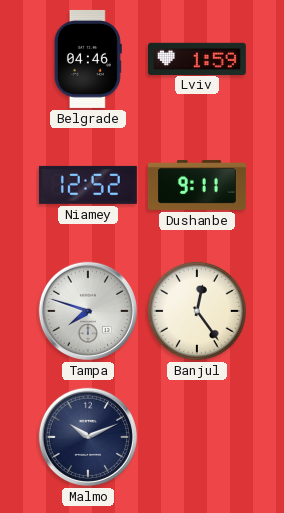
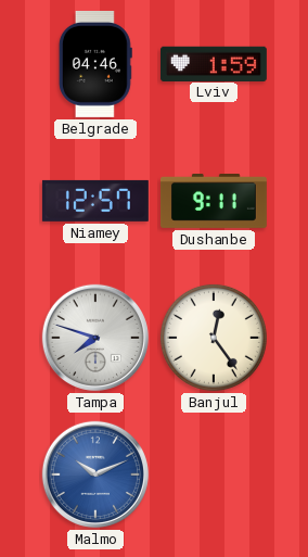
Niamey: 12:52 -> 12:57 (95, 201)
Malmo dial: navy -> blue (95, 474)
